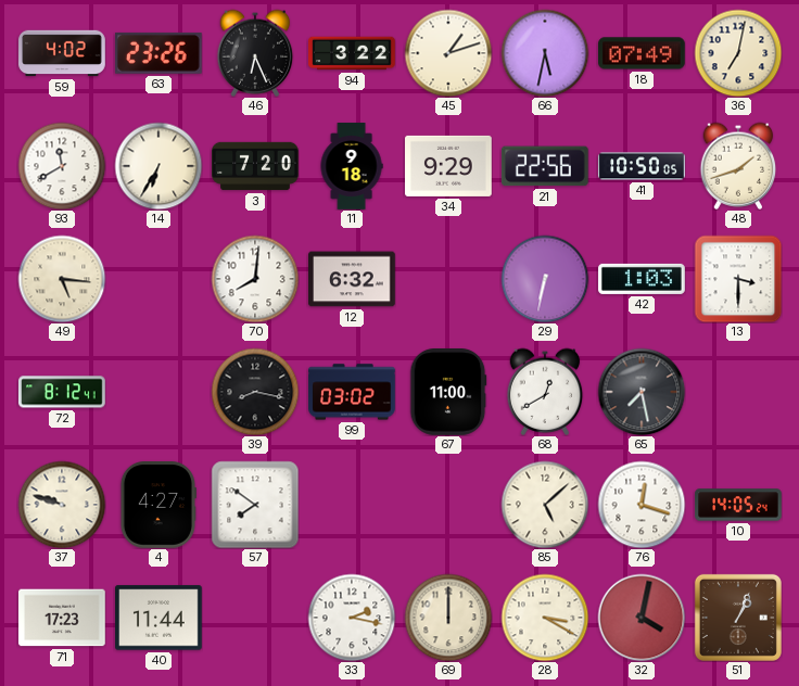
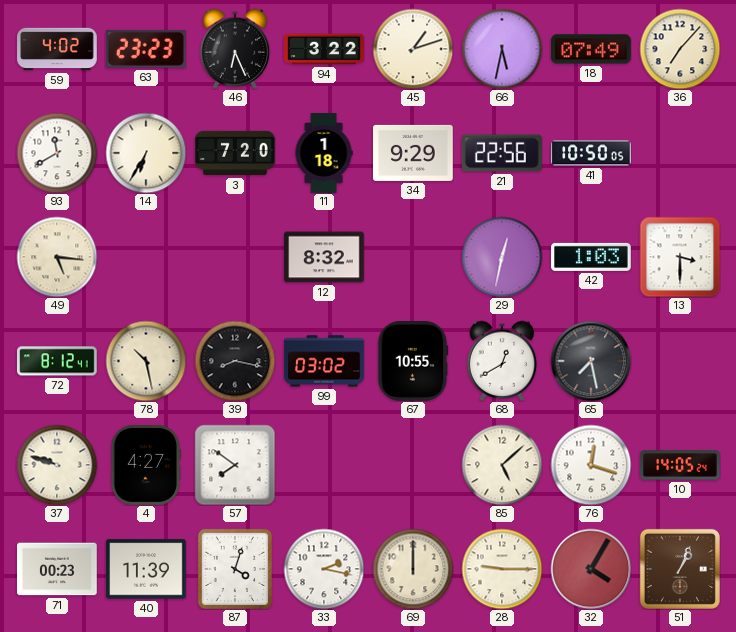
63: 23:26 -> 23:23 (146, 49)
36: 7:02 -> 7:07 (680, 49)
11: 9:18 -> 1:18 (324, 153)
48: 1:42 -> none (738, 166)
70: 8:01 -> none (255, 279)
12: 6:32 -> 8:32 (324, 257)
29: 6:32 -> 12:32 (502, 257)
78: none -> 10:28 (146, 361)
67: 11:00 -> 10:55 (413, 362)
71: 17:23 -> 00:23 (58, 569)
40: 11:44 -> 11:39 (147, 569)
87: none -> 4:03 (235, 569)
28: 3:20 -> 9:15 (502, 569)
32: 4:02 -> 4:05 (591, 569)
